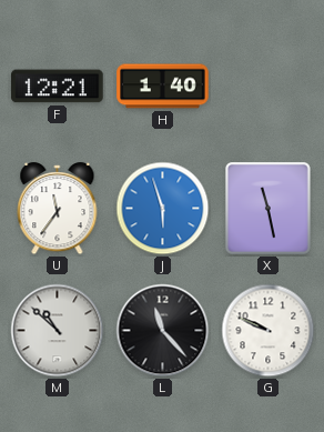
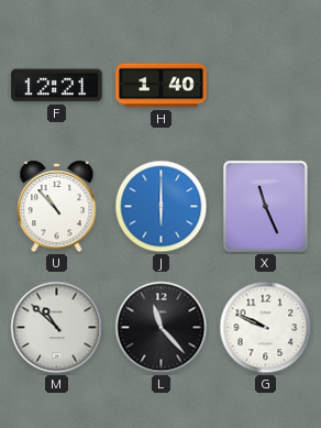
U: 11:36 -> 10:53 (57, 207)
J: 5:57 -> 6:00 (162, 207)
X: 11:28 -> 11:26 (265, 207)
